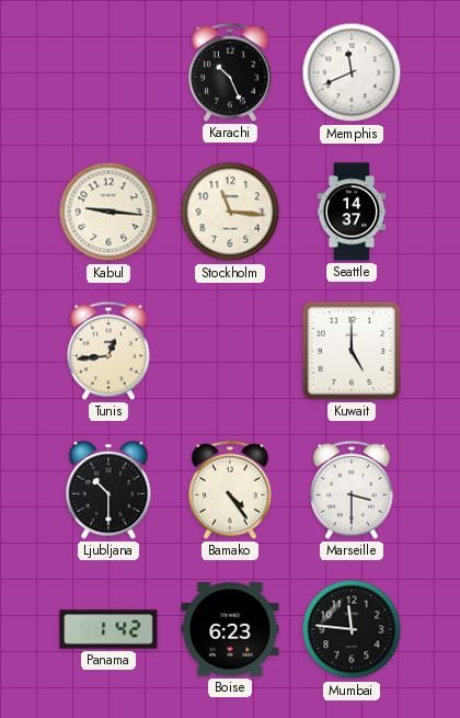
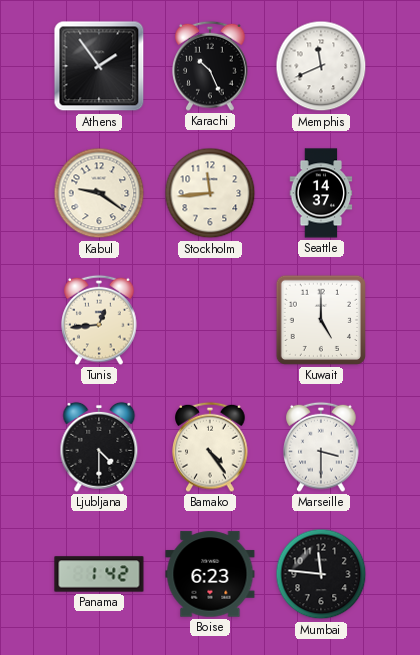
Athens: none -> 1:54 (99, 66)
Kabul: 9:16 -> 9:21 (99, 193)
Stockholm: 11:16 -> 11:44 (210, 193)
Ljubljana: 10:30 -> 4:30 (99, 447)
